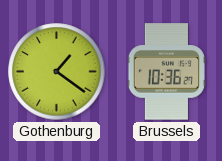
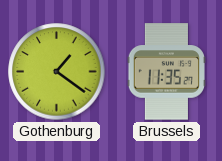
Brussels: 10:36 -> 11:35 (166, 72)
